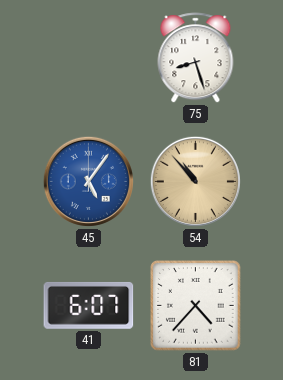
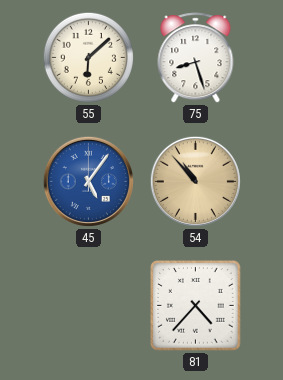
55: none -> 6:08 (88, 57)
41: 6:07 -> none (89, 305)
